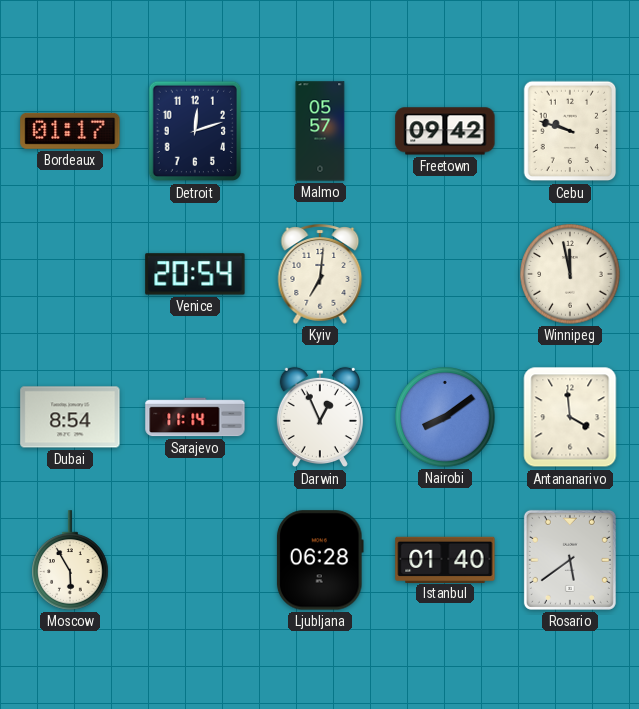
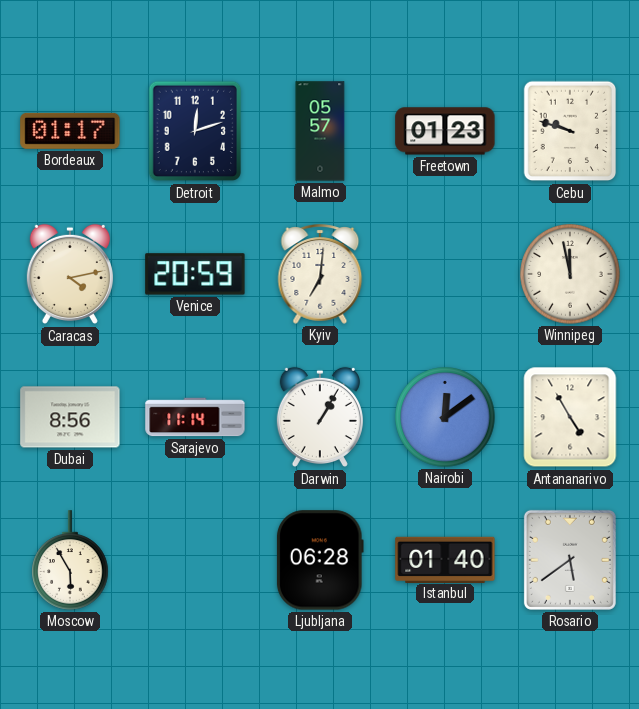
Freetown: 09:42 -> 01:23 (445, 131)
Caracas: none -> 4:13 (70, 274)
Venice: 20:54 -> 20:59 (195, 274)
Dubai: 8:54 -> 8:56 (70, 417)
Darwin: 12:56 -> 1:05 (320, 417)
Nairobi: 8:09 -> 12:09 (445, 417)
Antananarivo: 3:59 -> 4:55 (570, 417)
